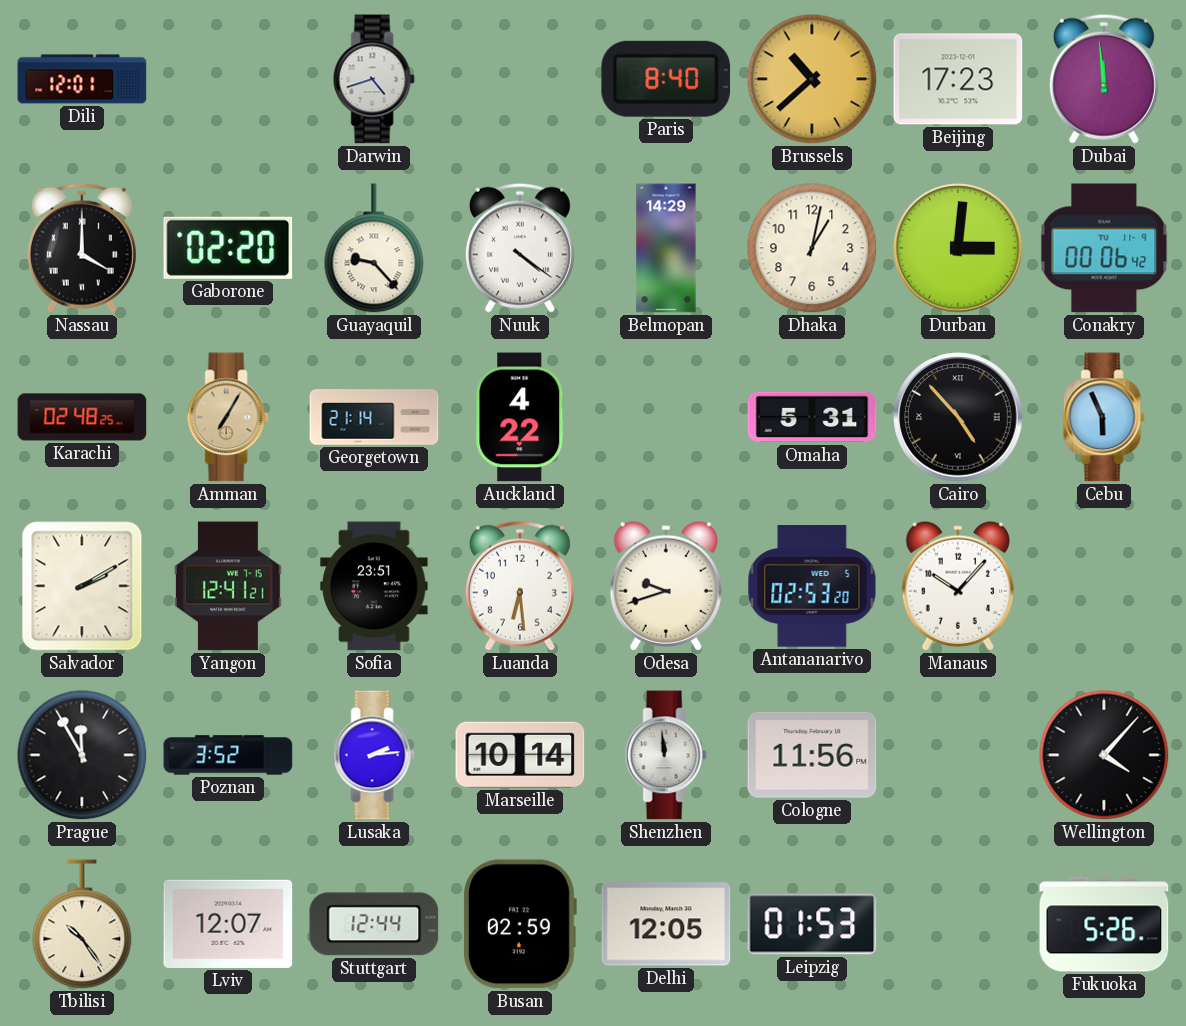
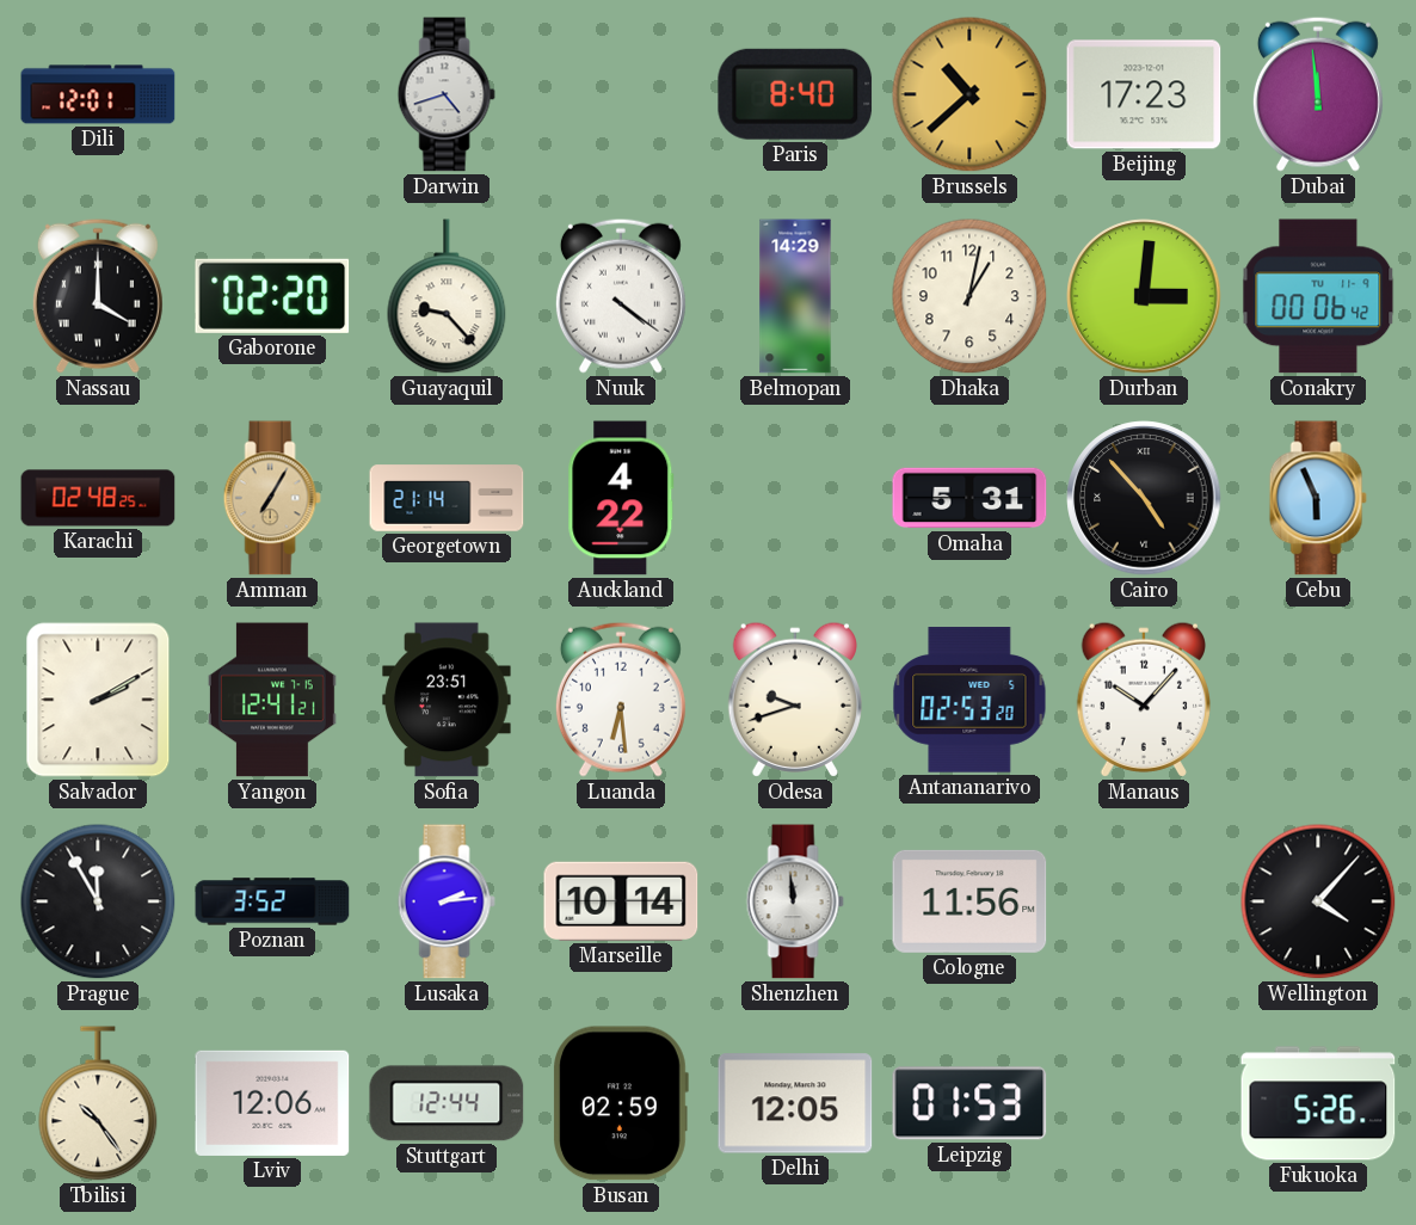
Lviv: 12:07 -> 12:06 (272, 1103)
